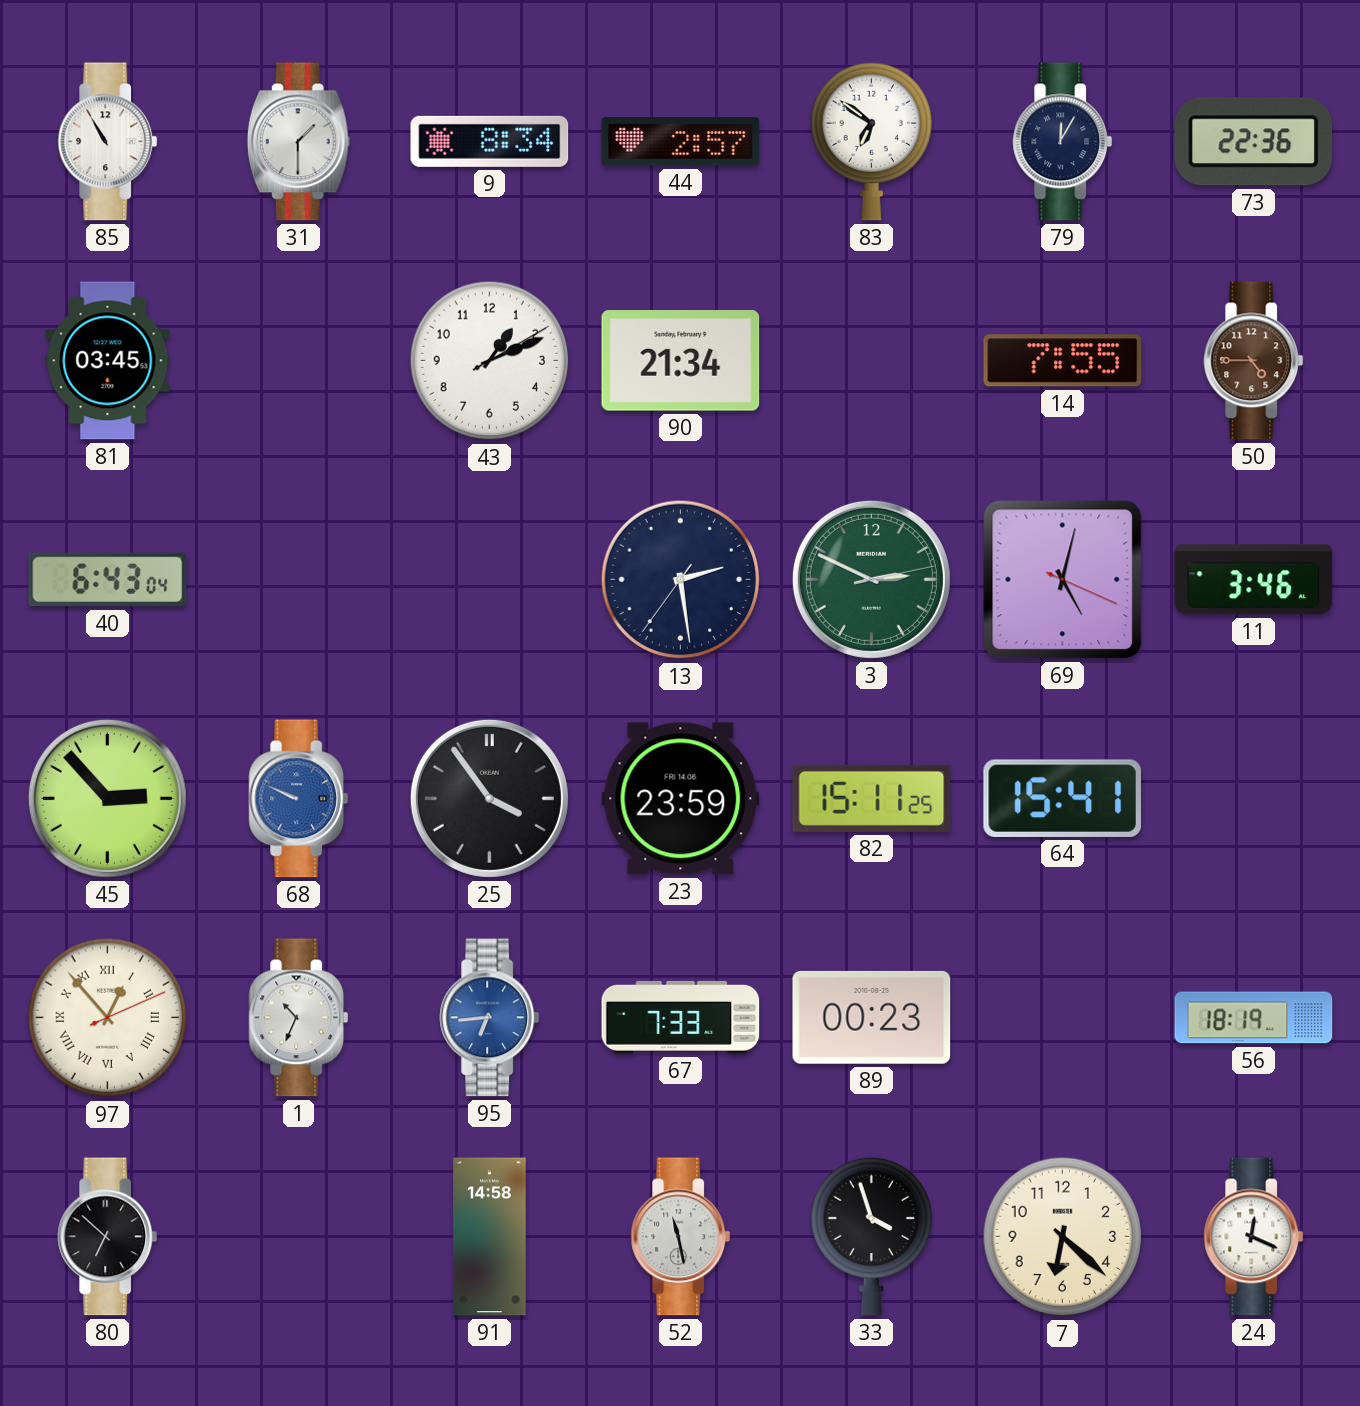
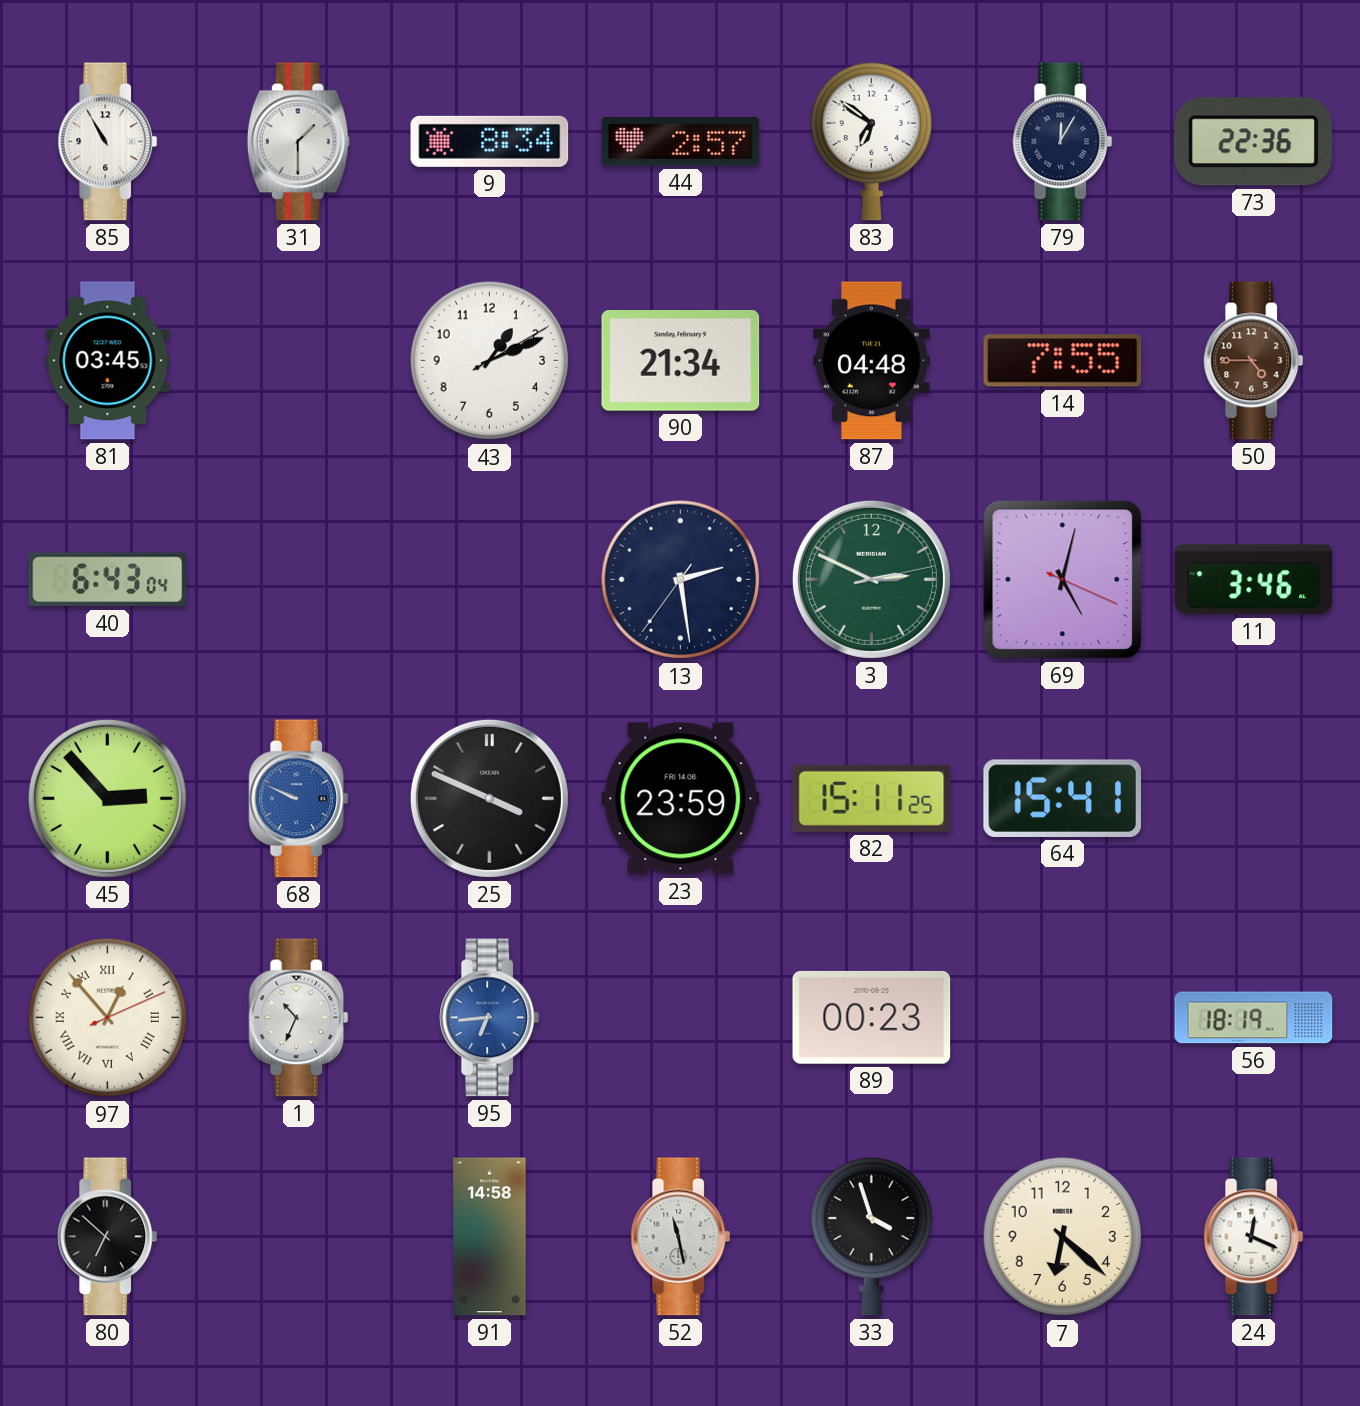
87: none -> 04:48 (872, 361)
25: 3:54 -> 3:49 (489, 798)
67: 7:33 -> none (681, 1017)
